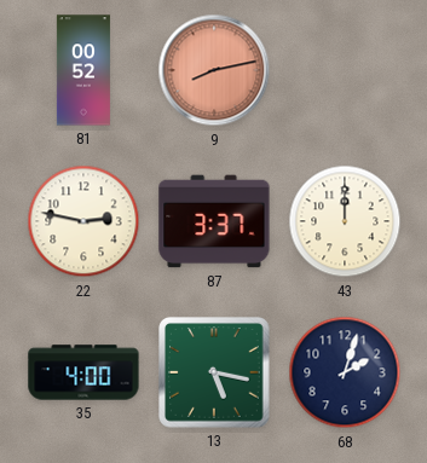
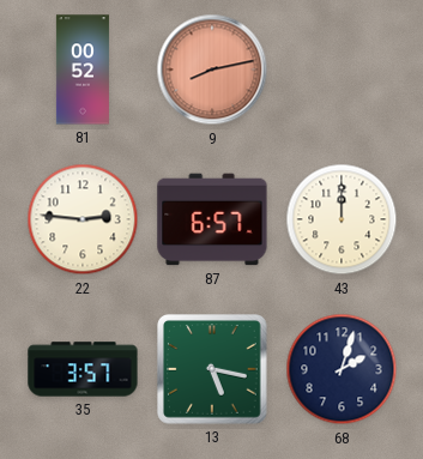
22: 2:47 -> 2:46 (83, 219)
87: 3:37 -> 6:57 (212, 219)
35: 4:00 -> 3:57 (83, 369)
